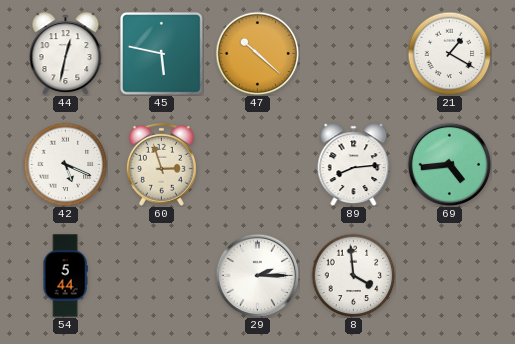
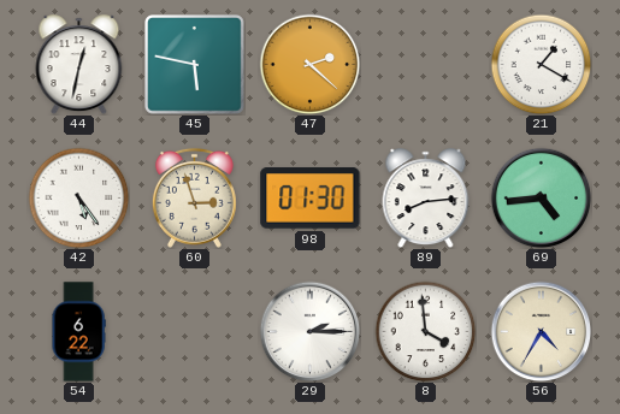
47: 10:22 -> 2:22 (309, 64)
42: 5:19 -> 5:24 (78, 197)
98: none -> 01:30 (311, 199)
54: 5:44 -> 6:22 (78, 332)
56: none -> 4:35 (541, 331)
